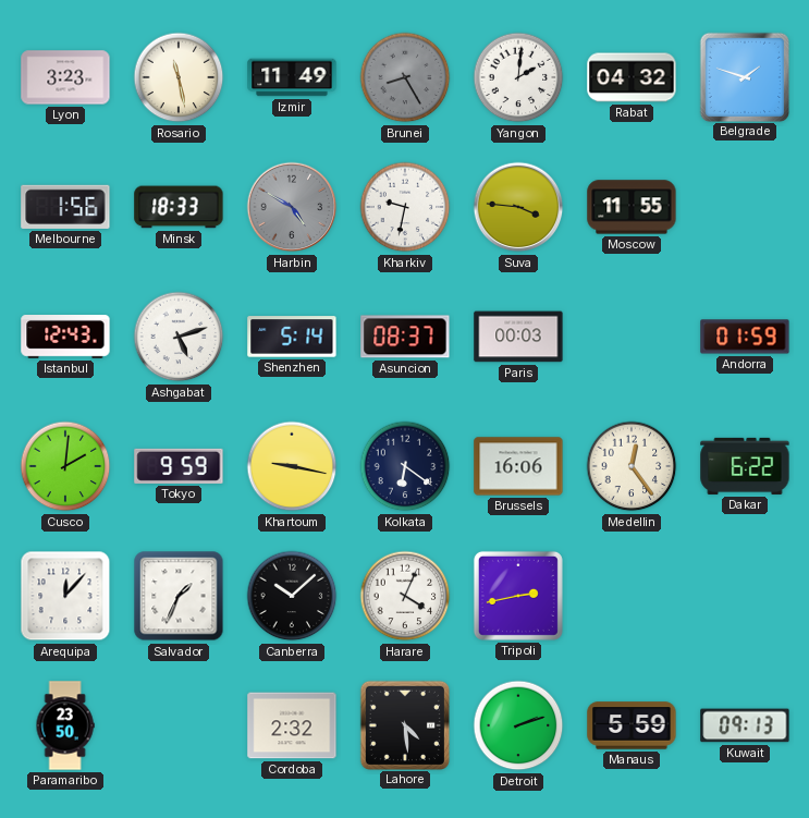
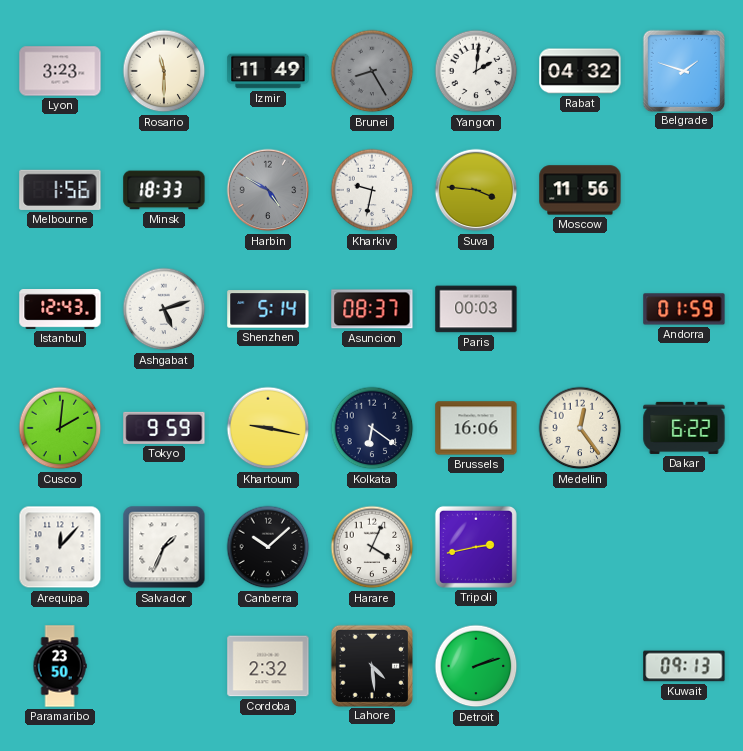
Rosario: 11:28 -> 11:30 (164, 71)
Moscow: 11:55 -> 11:56 (580, 190)
Manaus: 5:59 -> none (632, 725)
